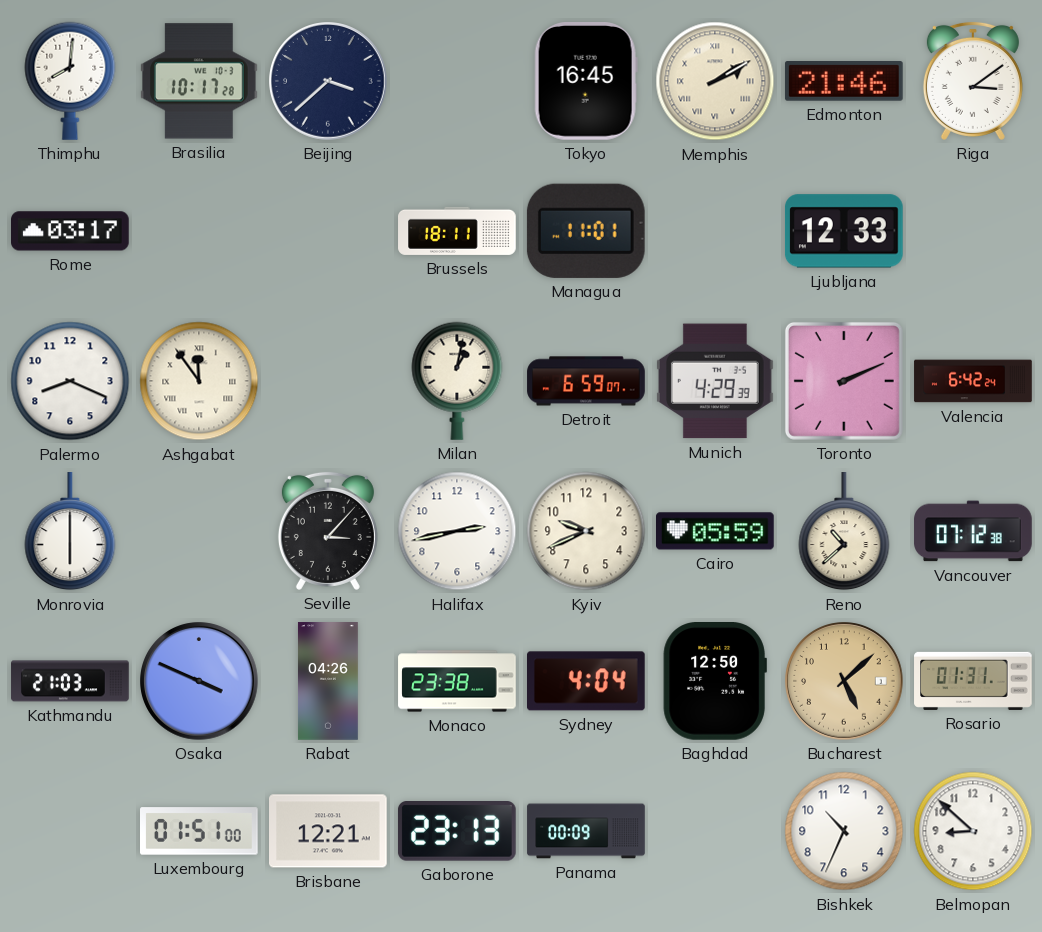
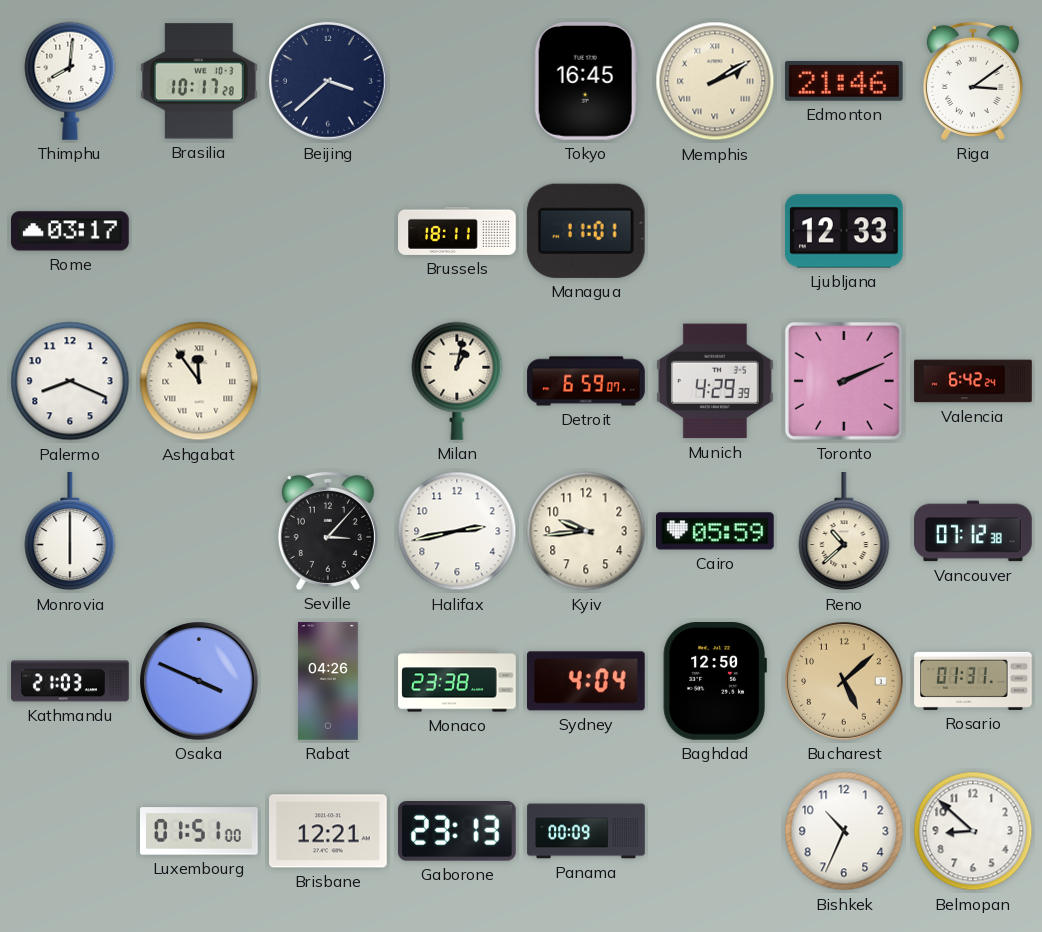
Kyiv: 9:41 -> 9:44 (586, 531)
